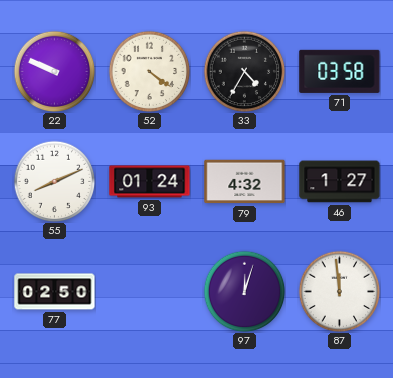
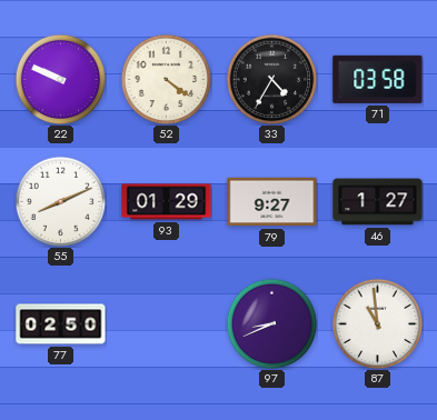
93: 01:24 -> 01:29 (167, 202)
79: 4:32 -> 9:27 (272, 202)
97: 12:03 -> 8:41 (271, 323)
87: 11:59 -> 10:59 (377, 323)
